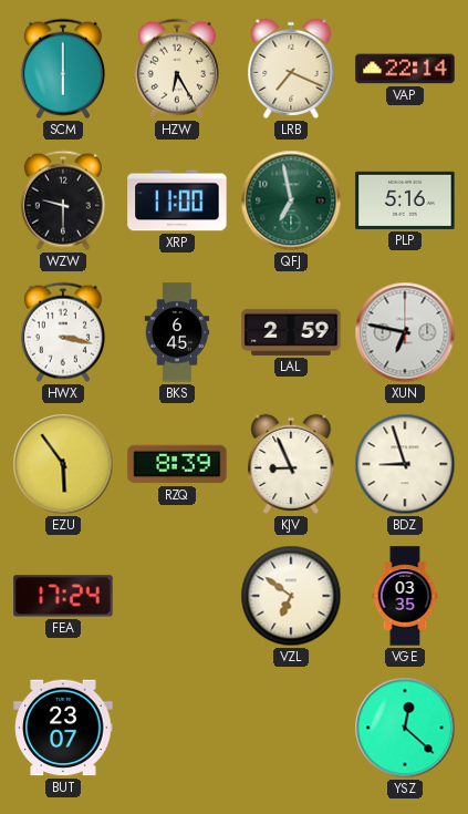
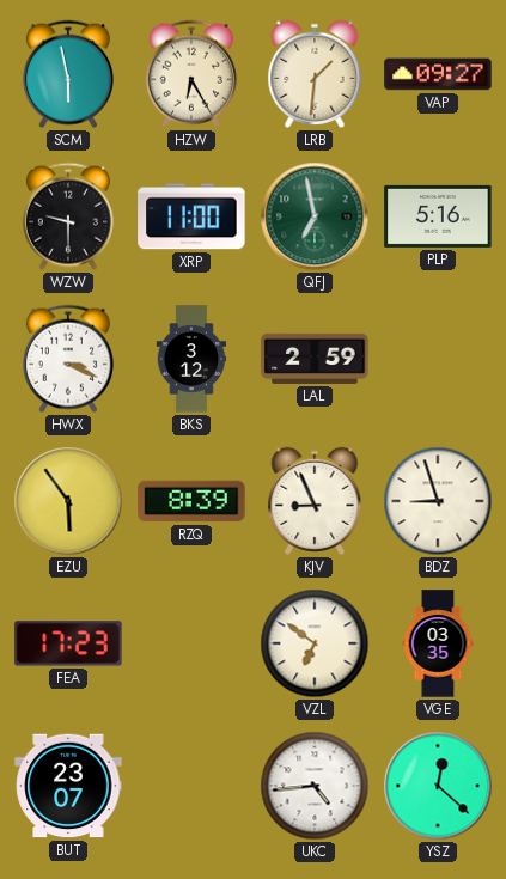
SCM: 6:00 -> 5:58 (68, 74)
LRB: 7:19 -> 1:31 (315, 74)
VAP: 22:14 -> 09:27 (438, 74)
HWX: 3:17 -> 3:19 (68, 359)
BKS: 6:45 -> 3:12 (191, 359)
XUN: 6:47 -> none (405, 332)
FEA: 17:24 -> 17:23 (68, 643)
UKC: none -> 4:44 (315, 786)
